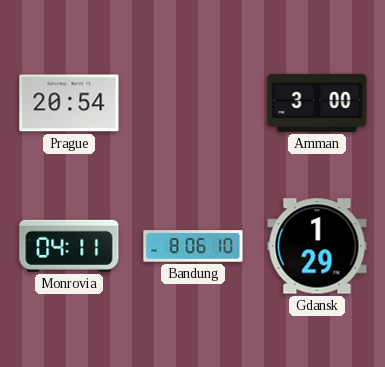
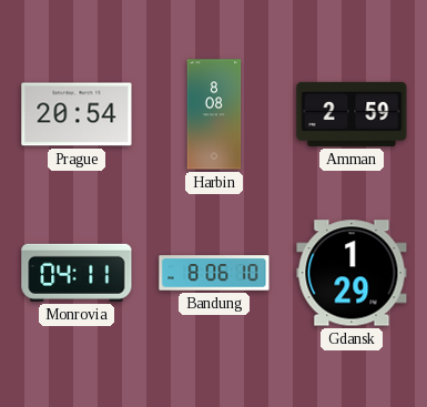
Harbin: none -> 8:08 (214, 114)
Amman: 3:00 -> 2:59 (352, 114)
